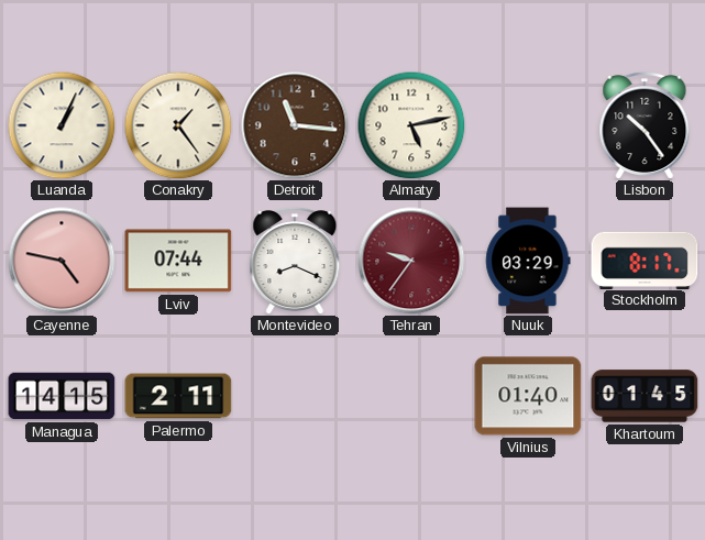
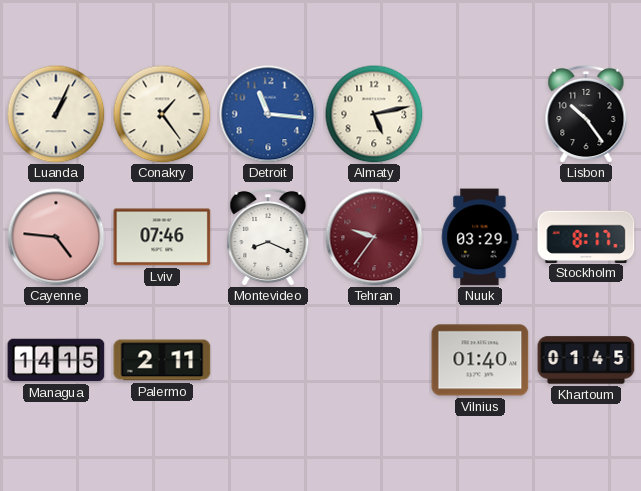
Detroit dial: brown -> blue (268, 114)
Cayenne: 4:47 -> 4:46 (56, 237)
Lviv: 07:44 -> 07:46 (162, 237)
